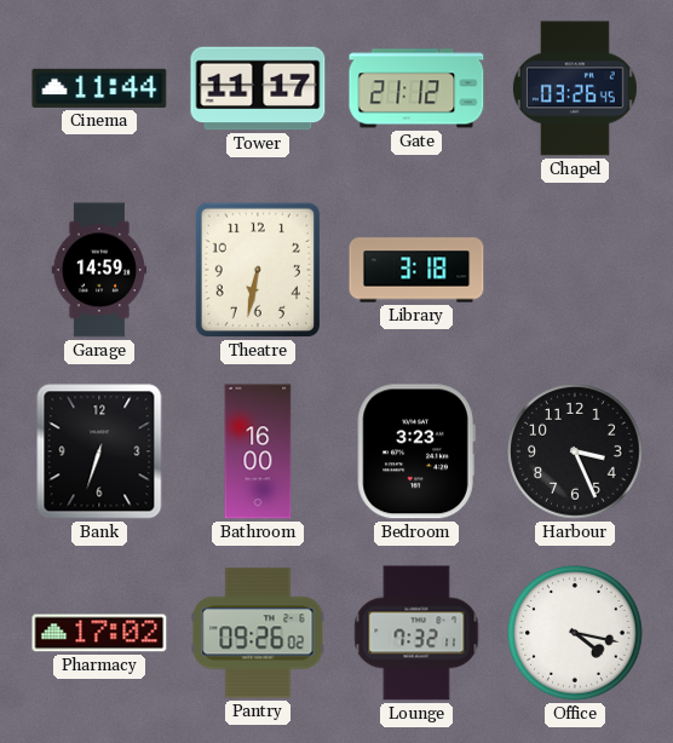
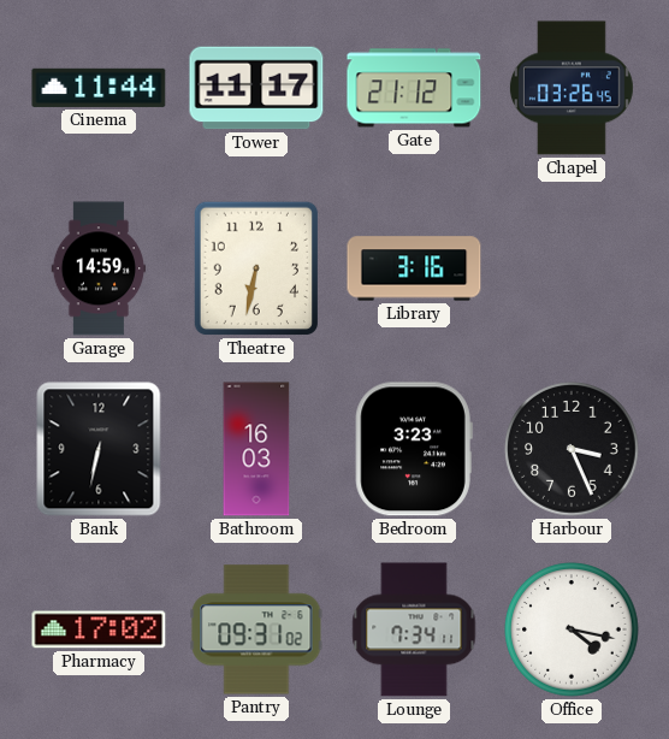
Library: 3:18 -> 3:16 (414, 268)
Bank: 6:33 -> 6:32 (99, 449)
Bathroom: 16:00 -> 16:03 (256, 449)
Pantry: 09:26 -> 09:31 (256, 629)
Lounge: 7:32 -> 7:34 (414, 629)
